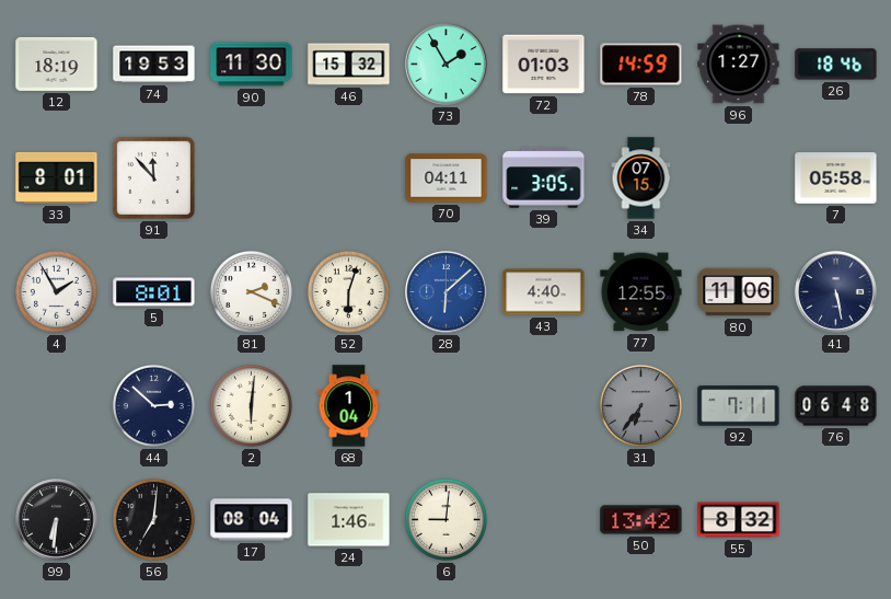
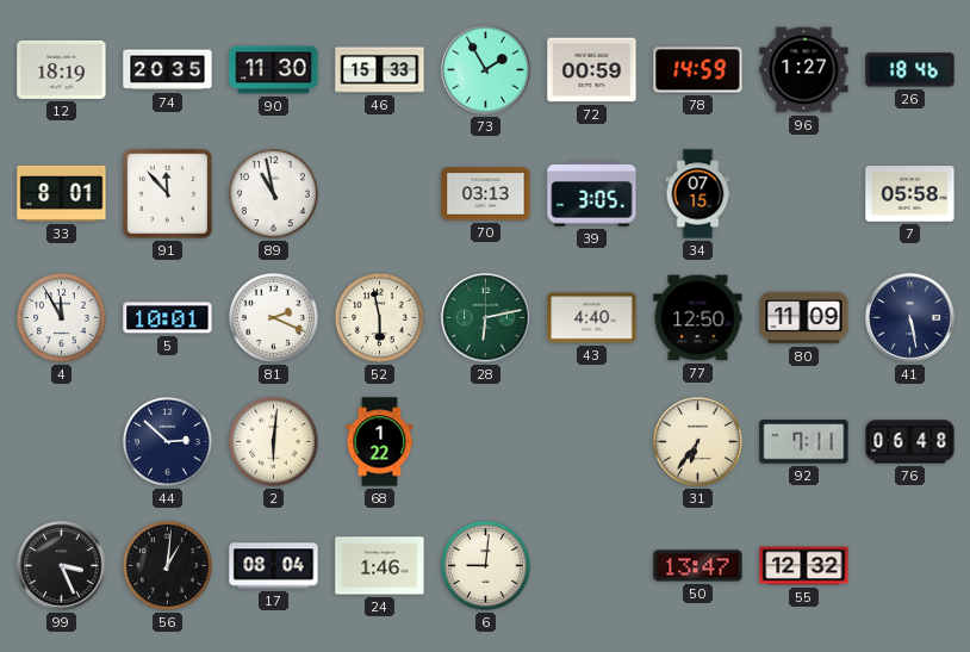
74: 19:53 -> 20:35 (168, 70)
46: 15:32 -> 15:33 (380, 70)
72: 01:03 -> 00:59 (592, 70)
89: none -> 10:58 (273, 193)
70: 04:11 -> 03:13 (486, 194)
4: 1:55 -> 11:55 (61, 317)
5: 8:01 -> 10:01 (168, 318)
52: 6:03 -> 5:58 (379, 317)
28: 6:08 -> 6:13 (486, 318)
28 dial: blue -> green (486, 318)
77: 12:55 -> 12:50 (698, 318)
80: 11:06 -> 11:09 (804, 318)
68: 1:04 -> 1:22 (380, 442)
31 dial: grey -> cream (697, 441)
99: 6:31 -> 3:26 (62, 566)
56: 7:01 -> 1:01 (167, 565)
50: 13:42 -> 13:47 (698, 566)
55: 8:32 -> 12:32 (804, 566)
